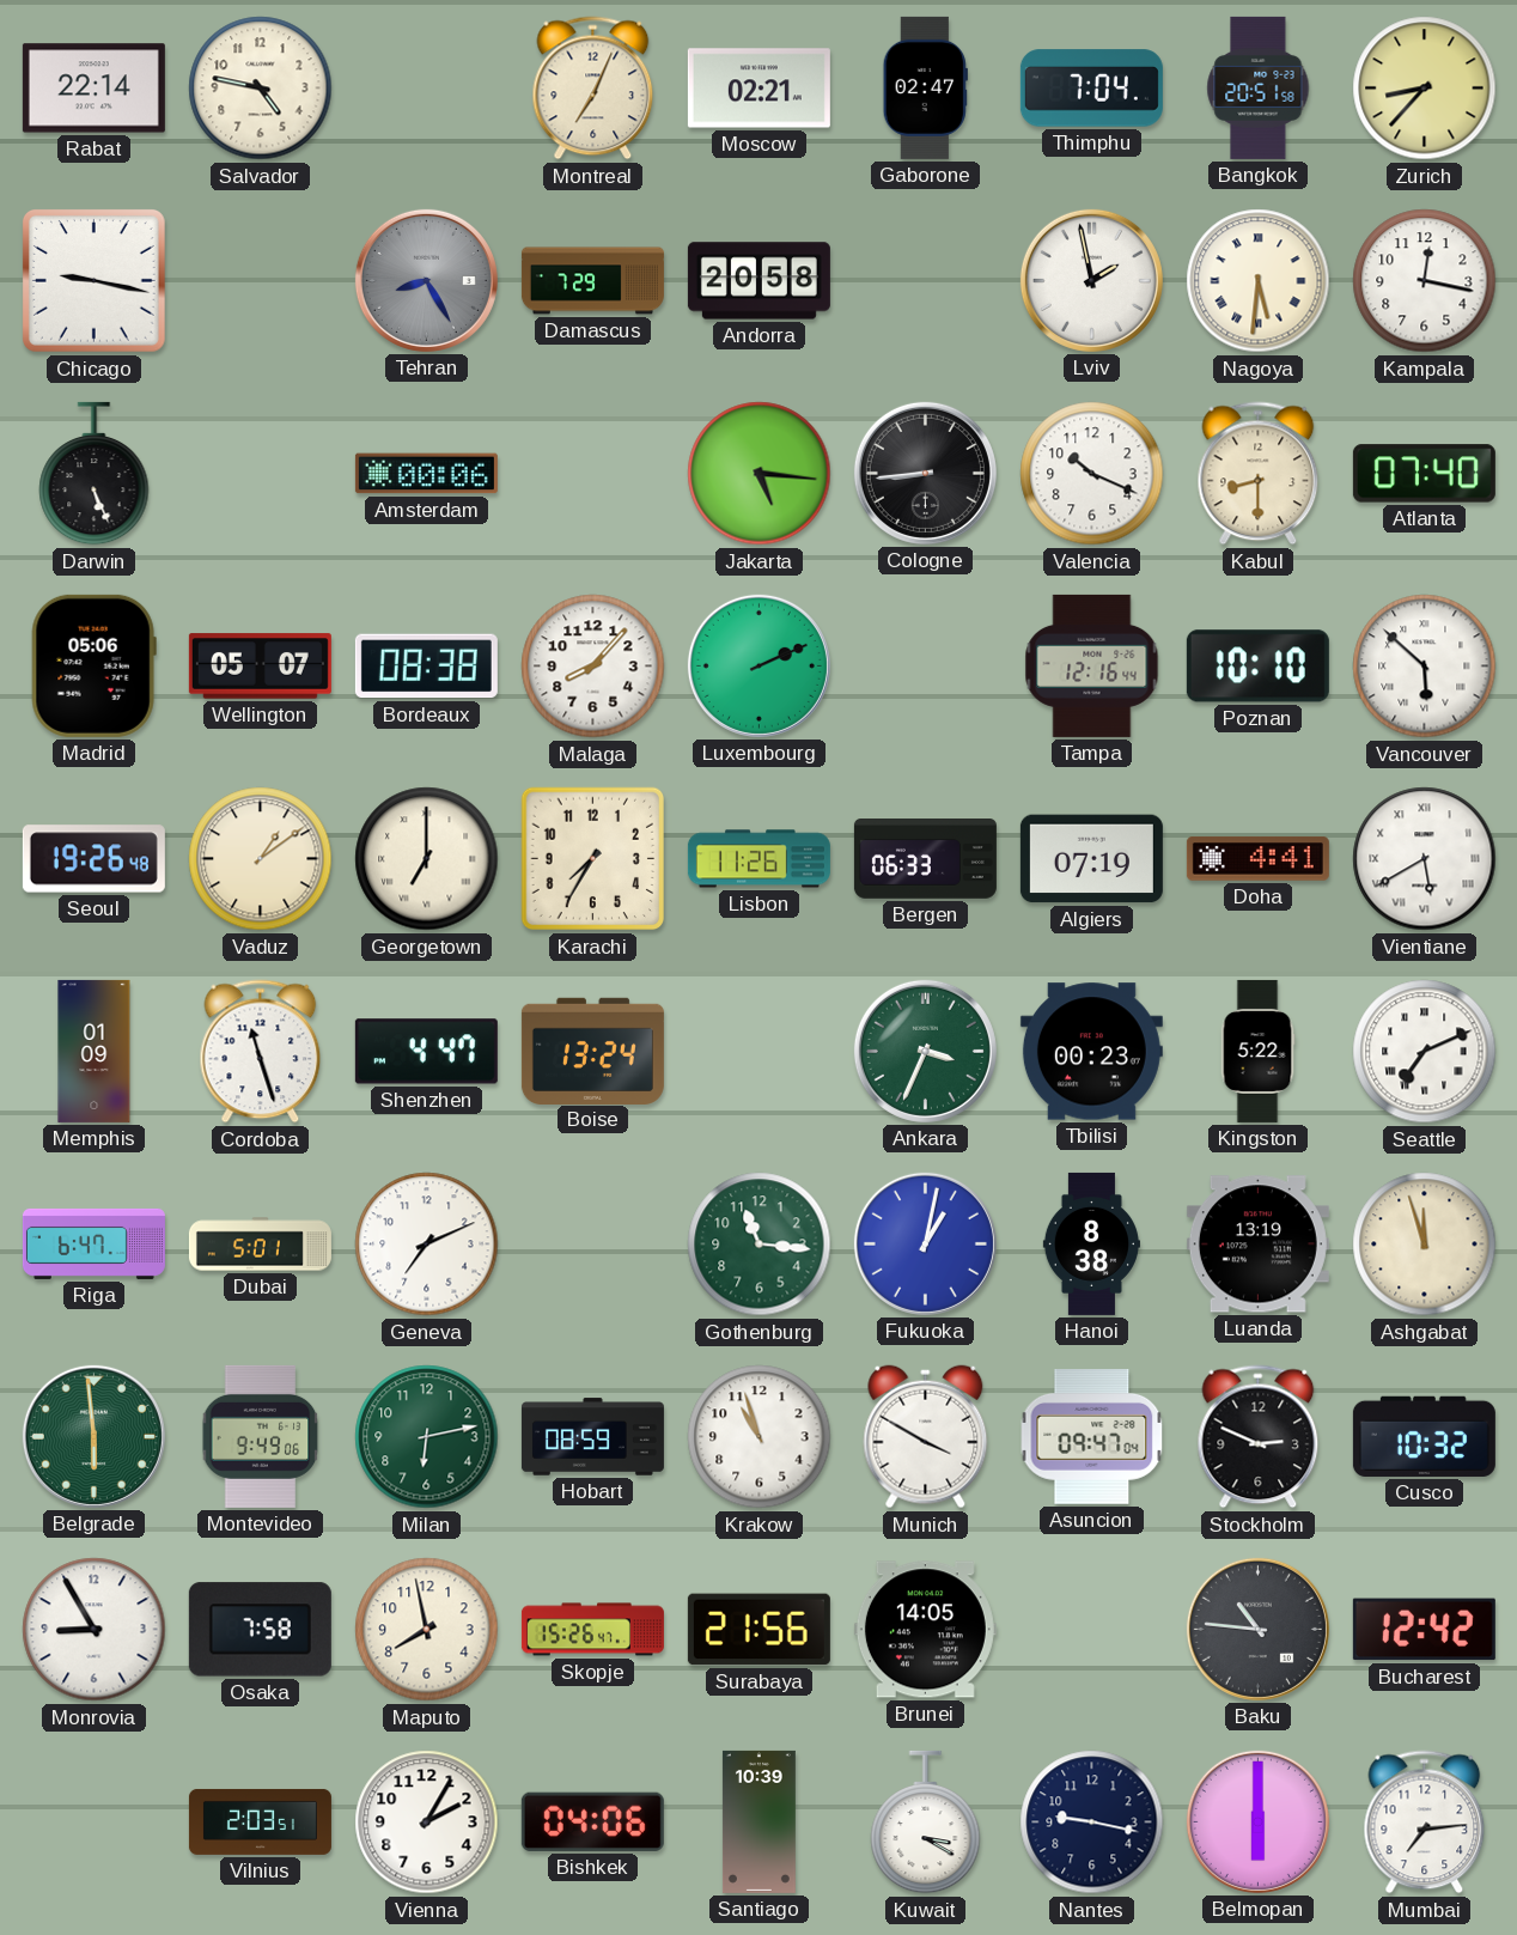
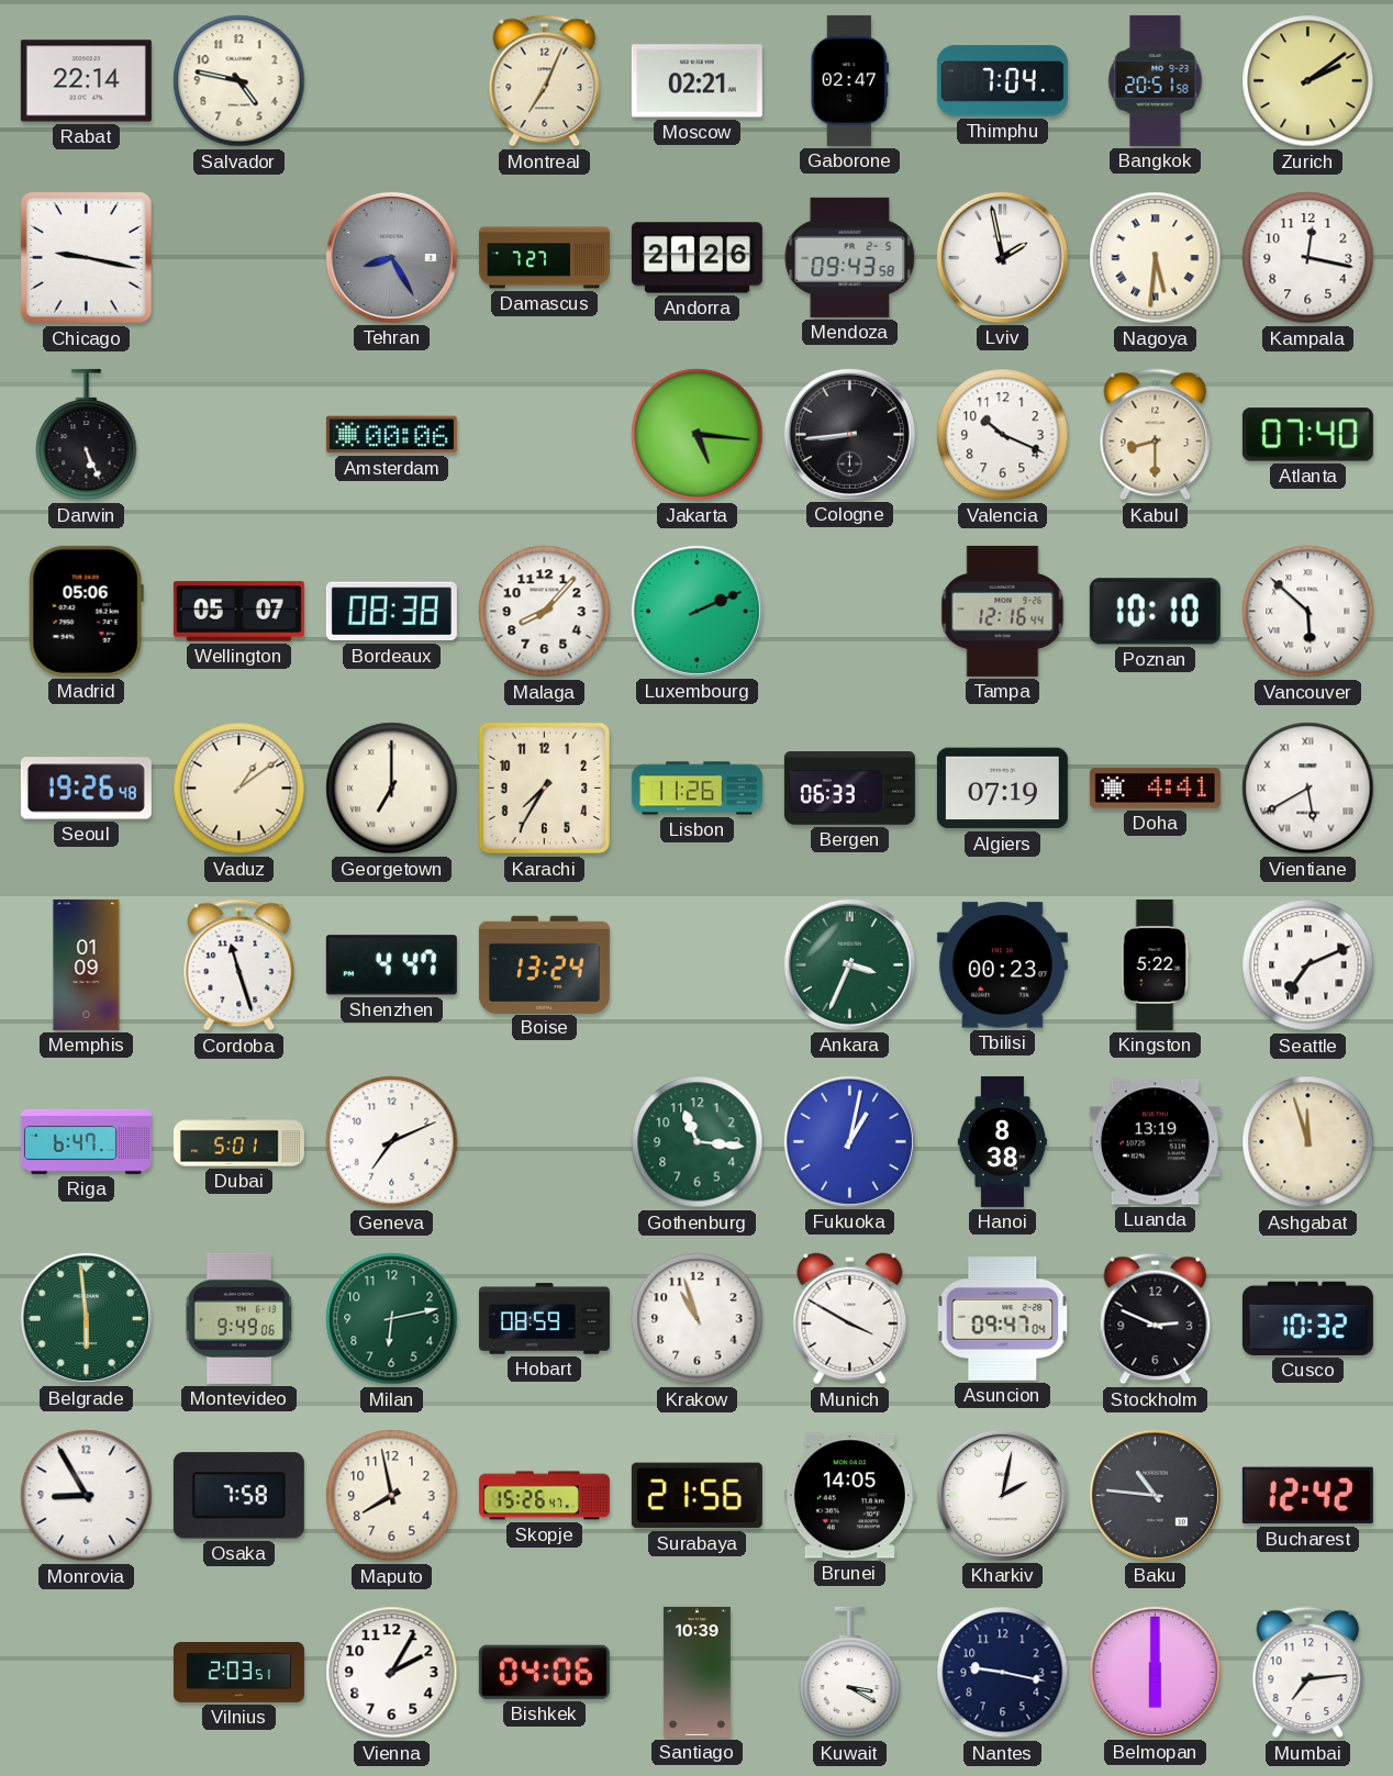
Zurich: 8:37 -> 2:09 (1308, 81)
Damascus: 7:29 -> 7:27 (544, 258)
Andorra: 20:58 -> 21:26 (696, 258)
Mendoza: none -> 09:43 (850, 257)
Kharkiv: none -> 2:02 (1002, 1495)
